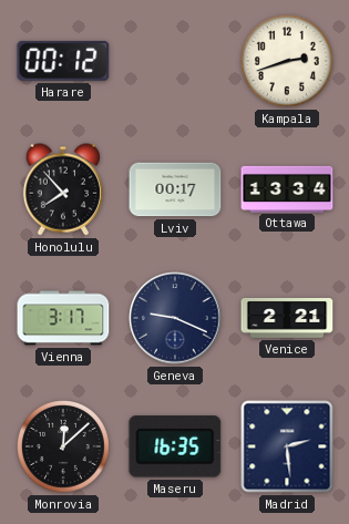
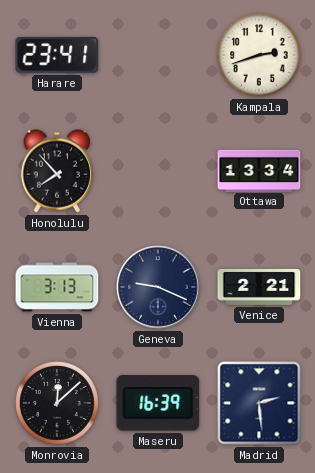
Harare: 00:12 -> 23:41 (57, 55)
Lviv: 00:17 -> none (175, 189)
Vienna: 3:17 -> 3:13 (57, 287)
Maseru: 16:35 -> 16:39 (158, 403)
